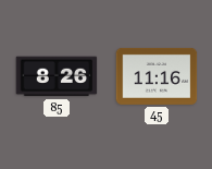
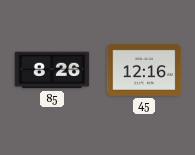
45: 11:16 -> 12:16 (144, 70)
